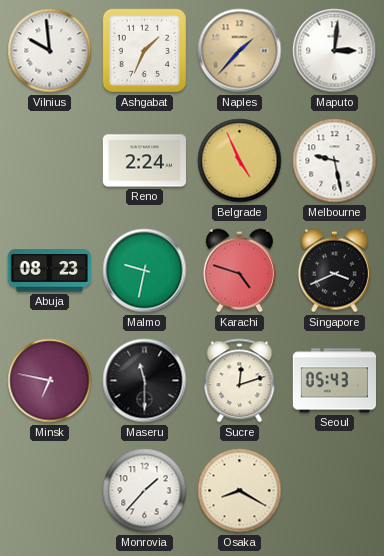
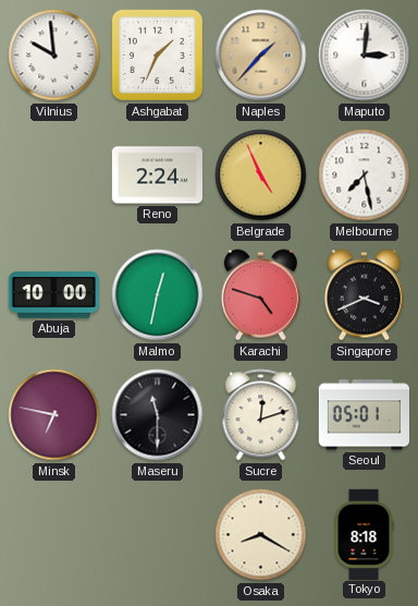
Melbourne: 9:28 -> 7:28 (365, 175)
Abuja: 08:23 -> 10:00 (53, 295)
Malmo: 9:32 -> 12:32 (158, 295)
Seoul: 05:43 -> 05:01 (364, 415)
Monrovia: 1:37 -> none (145, 491)
Tokyo: none -> 8:18 (364, 534)
